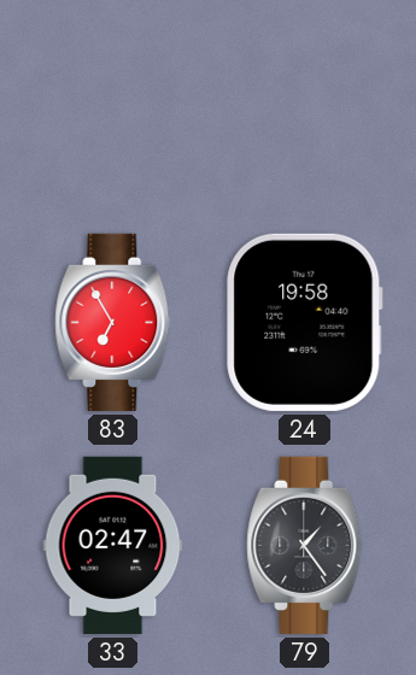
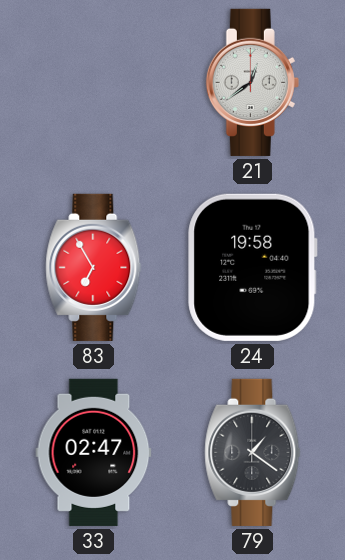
21: none -> 12:39 (252, 82)
79: 1:24 -> 1:21 (253, 452)
